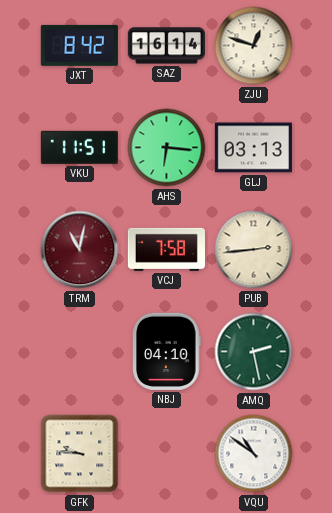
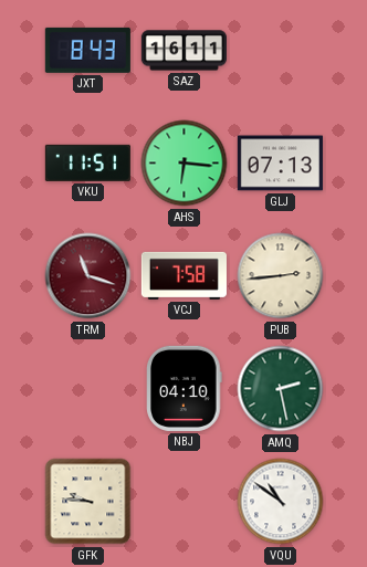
JXT: 8:42 -> 8:43 (87, 50)
SAZ: 16:14 -> 16:11 (183, 51)
ZJU: 12:48 -> none (254, 46)
GLJ: 03:13 -> 07:13 (280, 164)
TRM: 11:02 -> 11:18 (88, 276)
